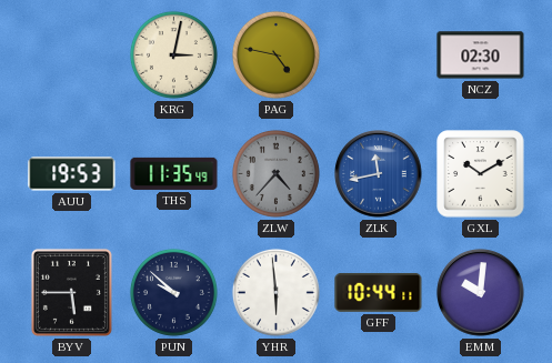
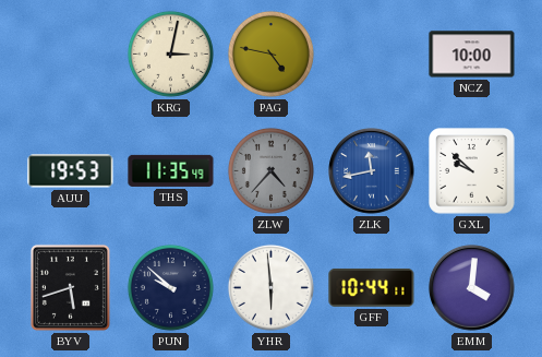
NCZ: 02:30 -> 10:00 (472, 55)
GXL: 10:10 -> 9:52 (472, 171)
BYV: 5:45 -> 5:42 (70, 287)
EMM: 10:01 -> 4:01 (472, 288)
